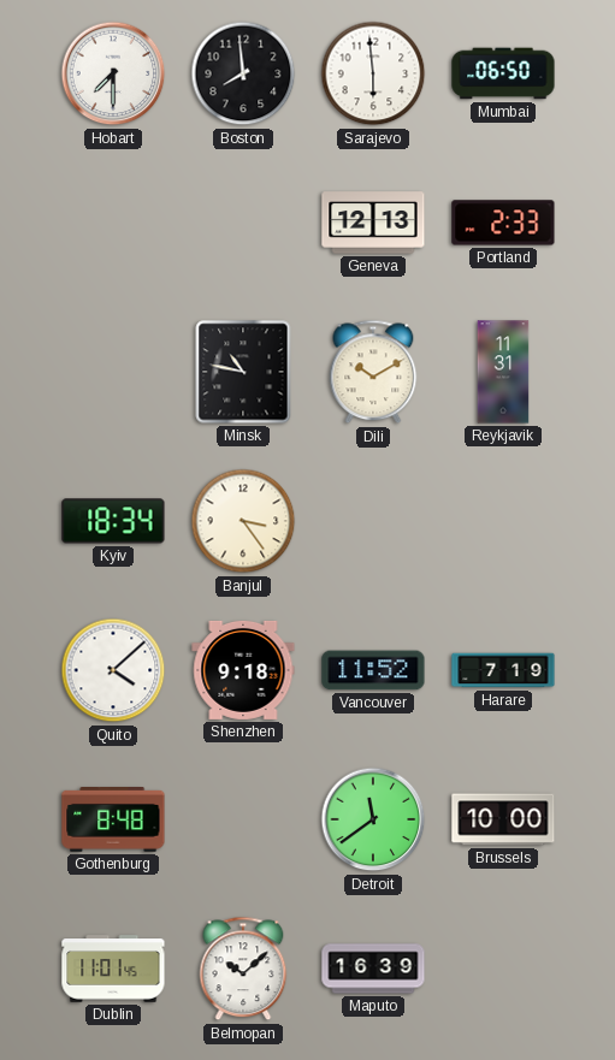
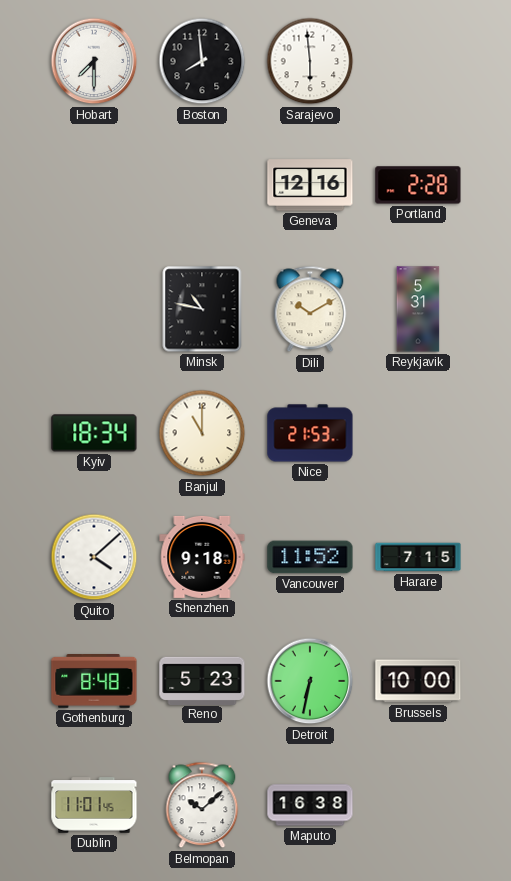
Mumbai: 06:50 -> none (503, 73)
Geneva: 12:13 -> 12:16 (310, 185)
Portland: 2:33 -> 2:28 (418, 185)
Reykjavik: 11:31 -> 5:31 (418, 309)
Banjul: 3:24 -> 11:00 (202, 433)
Nice: none -> 21:53 (310, 433)
Harare: 7:19 -> 7:15 (418, 557)
Reno: none -> 5:23 (202, 680)
Detroit: 11:39 -> 6:32 (310, 681)
Maputo: 16:39 -> 16:38 (310, 805)
